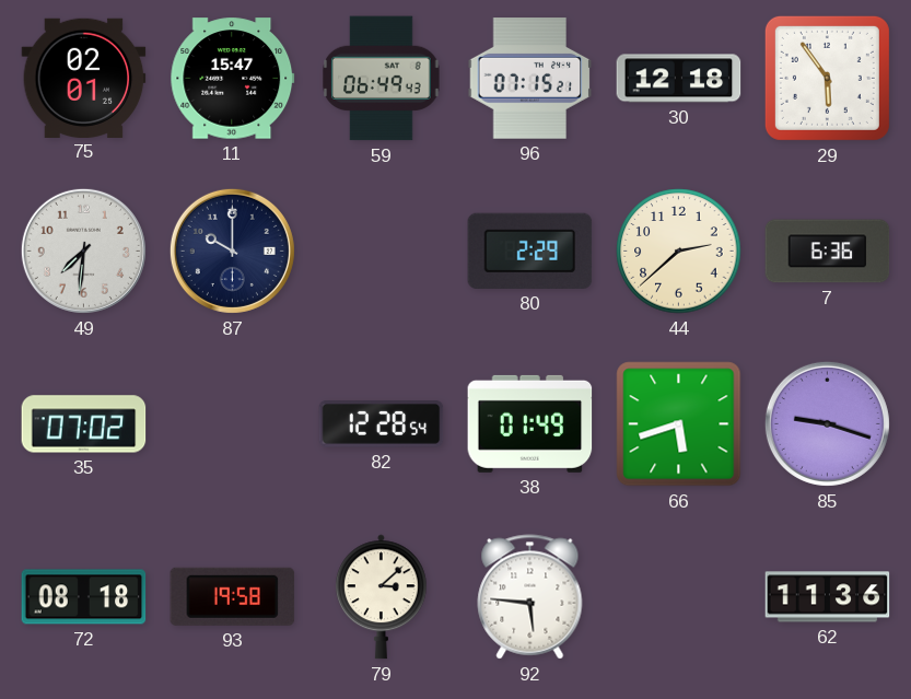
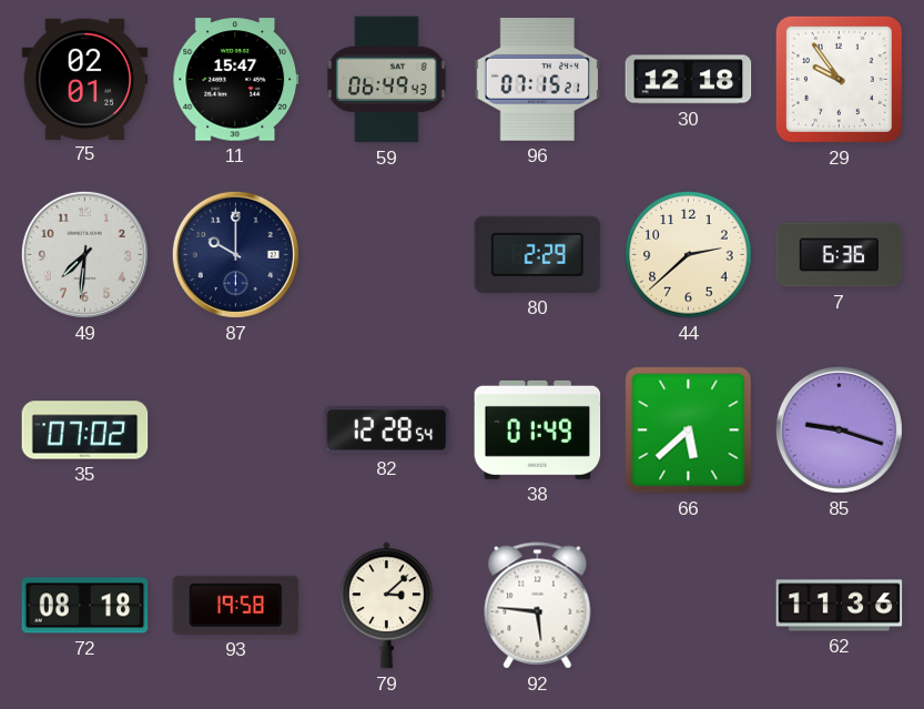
29: 5:54 -> 9:54 (839, 79)
66: 5:42 -> 5:38 (689, 431)
